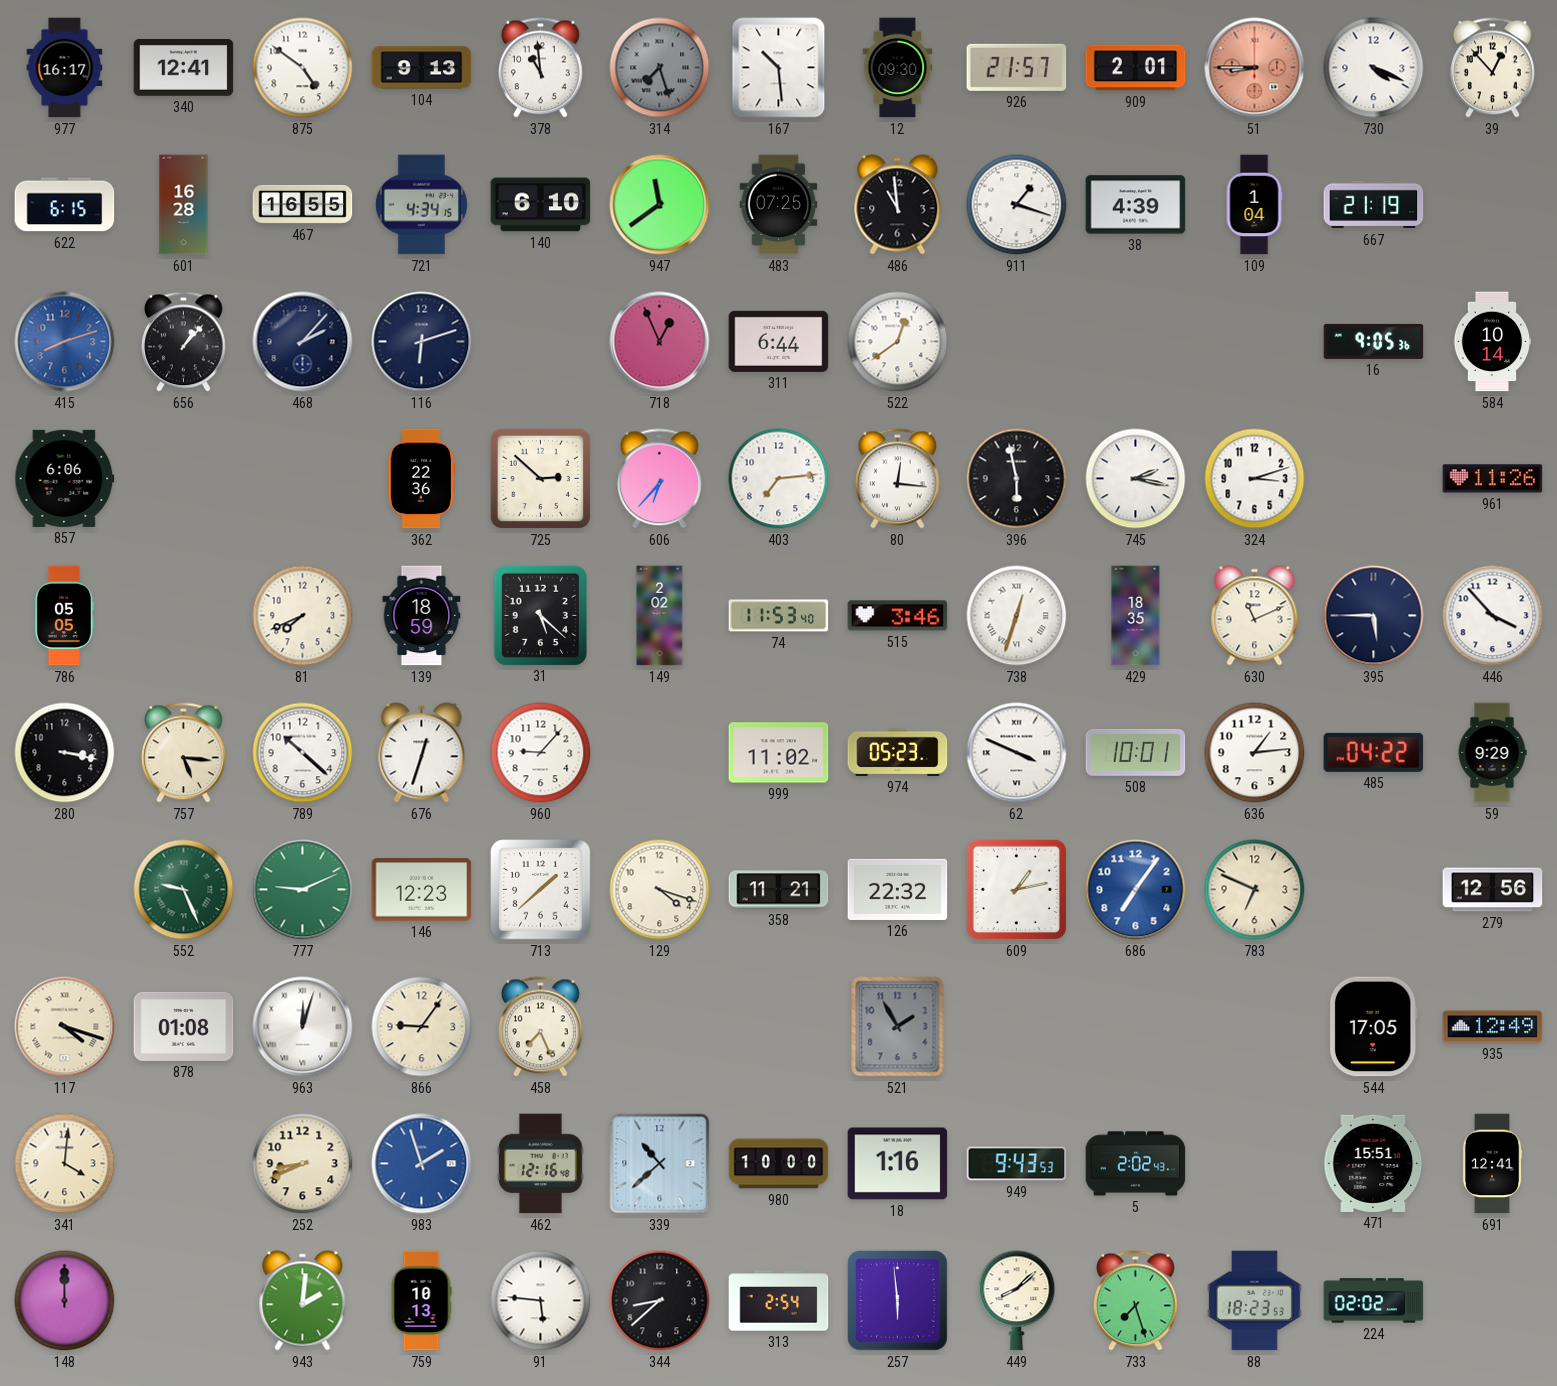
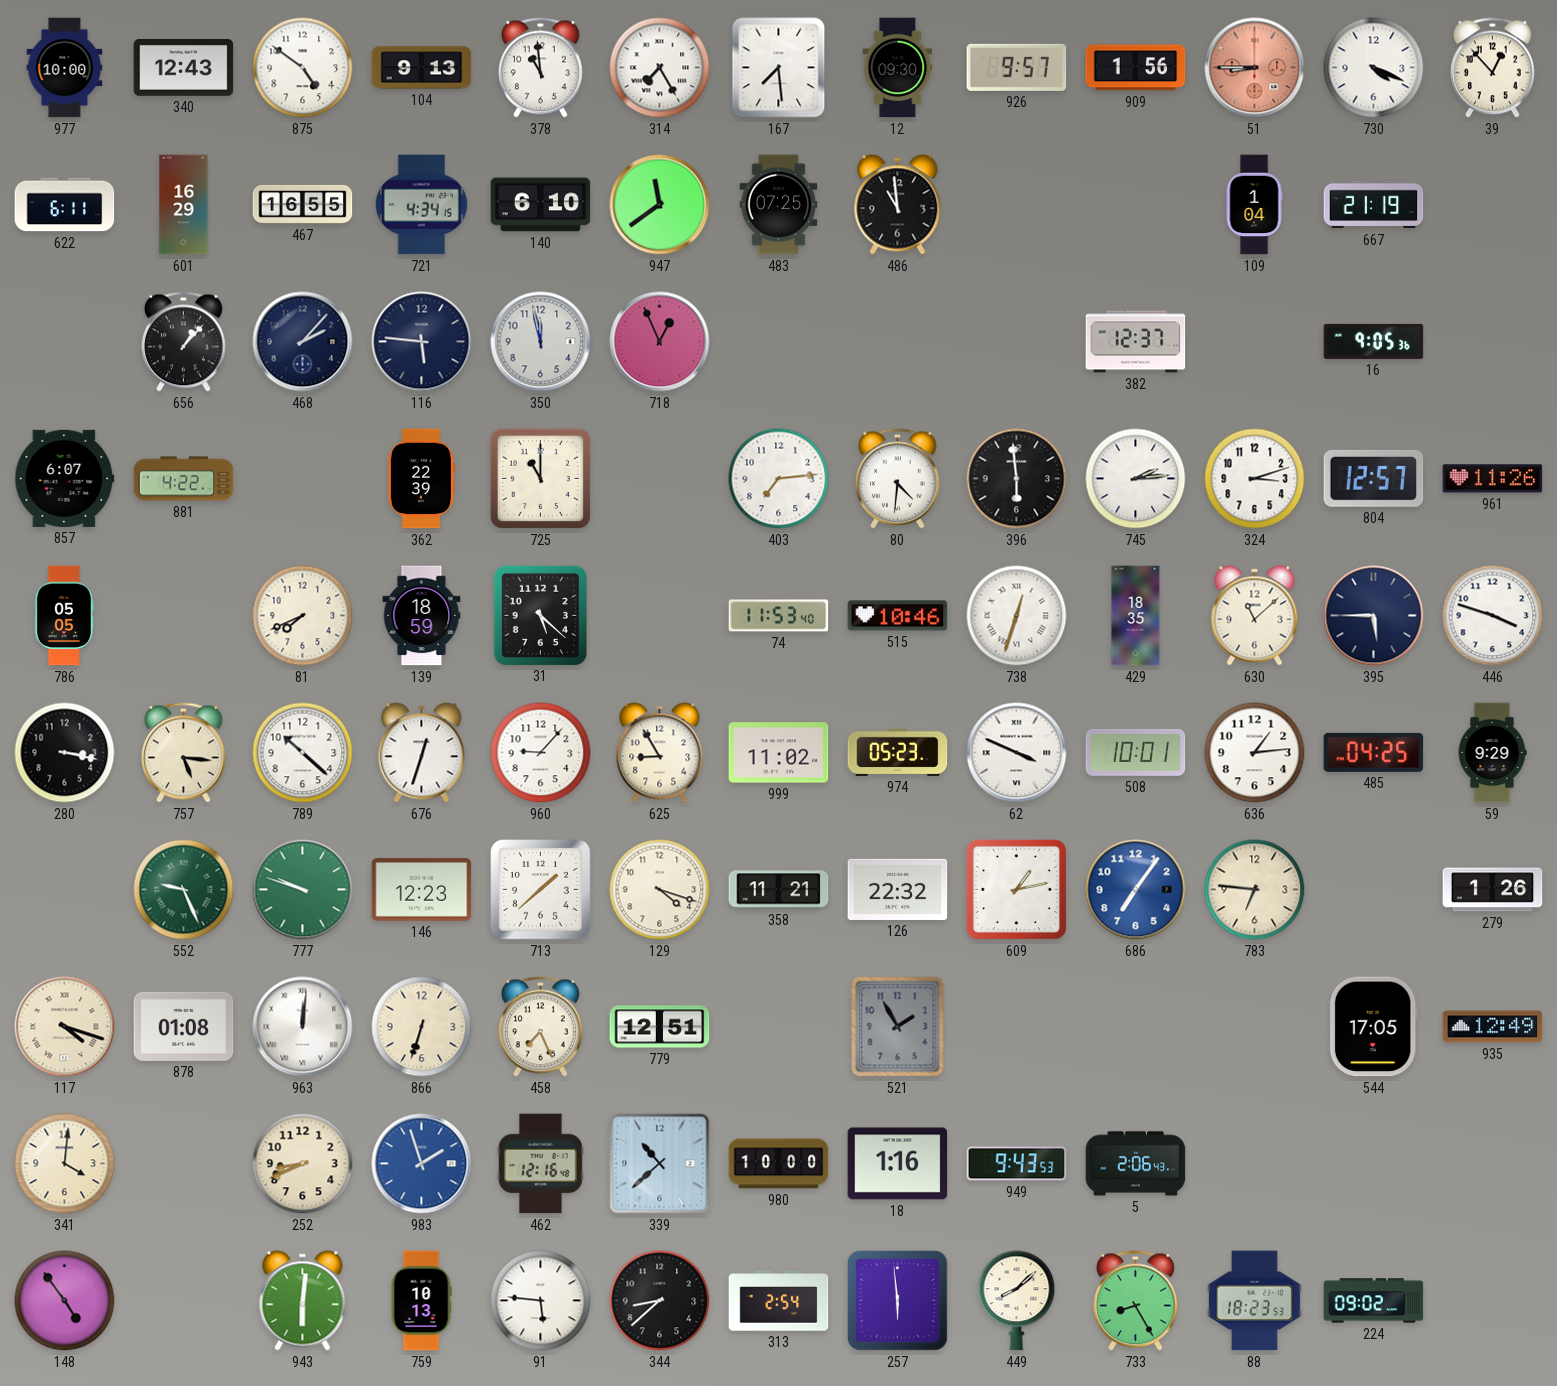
977: 16:17 -> 10:00 (65, 68)
340: 12:41 -> 12:43 (184, 68)
314: 7:27 -> 7:25 (660, 68)
314 dial: grey -> white (660, 68)
167: 10:29 -> 7:29 (779, 68)
926: 21:57 -> 9:57 (1017, 67)
909: 2:01 -> 1:56 (1136, 68)
622: 6:15 -> 6:11 (65, 205)
601: 16:28 -> 16:29 (184, 205)
911: 1:18 -> none (1017, 205)
38: 4:39 -> none (1136, 205)
415: 8:12 -> none (65, 342)
116: 6:12 -> 5:46 (422, 342)
350: none -> 11:58 (541, 342)
311: 6:44 -> none (779, 341)
522: 12:39 -> none (898, 342)
382: none -> 12:37 (1136, 342)
584: 10:14 -> none (1492, 342)
857: 6:06 -> 6:07 (65, 478)
881: none -> 4:22 (184, 479)
362: 22:36 -> 22:39 (421, 479)
725: 2:52 -> 11:00 (540, 478)
606: 6:37 -> none (659, 479)
80: 12:16 -> 4:31 (897, 479)
396: 5:58 -> 5:59 (1017, 479)
745: 2:17 -> 2:14 (1136, 479)
804: none -> 12:57 (1374, 478)
149: 2:02 -> none (660, 616)
515: 3:46 -> 10:46 (898, 616)
630: 11:11 -> 11:08 (1255, 616)
446: 3:53 -> 3:48 (1493, 616)
625: none -> 8:55 (660, 753)
485: 04:22 -> 04:25 (1374, 752)
777: 9:11 -> 9:48 (303, 890)
783: 6:49 -> 6:46 (1255, 890)
279: 12:56 -> 1:26 (1493, 890)
963: 12:03 -> 12:01 (303, 1027)
866: 9:06 -> 6:33 (422, 1027)
779: none -> 12:51 (660, 1027)
5: 2:02 -> 2:06 (1136, 1164)
471: 15:51 -> none (1374, 1163)
691: 12:41 -> none (1492, 1164)
148: 12:00 -> 4:54 (65, 1301)
943: 2:01 -> 6:01 (303, 1301)
733: 7:27 -> 8:25 (1135, 1301)
224: 02:02 -> 09:02 (1374, 1301)
